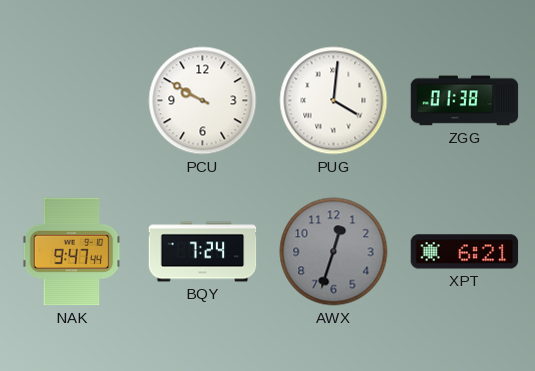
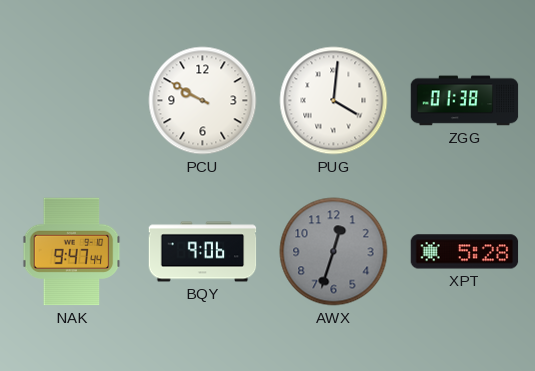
BQY: 7:24 -> 9:06 (203, 252)
XPT: 6:21 -> 5:28 (465, 252)
